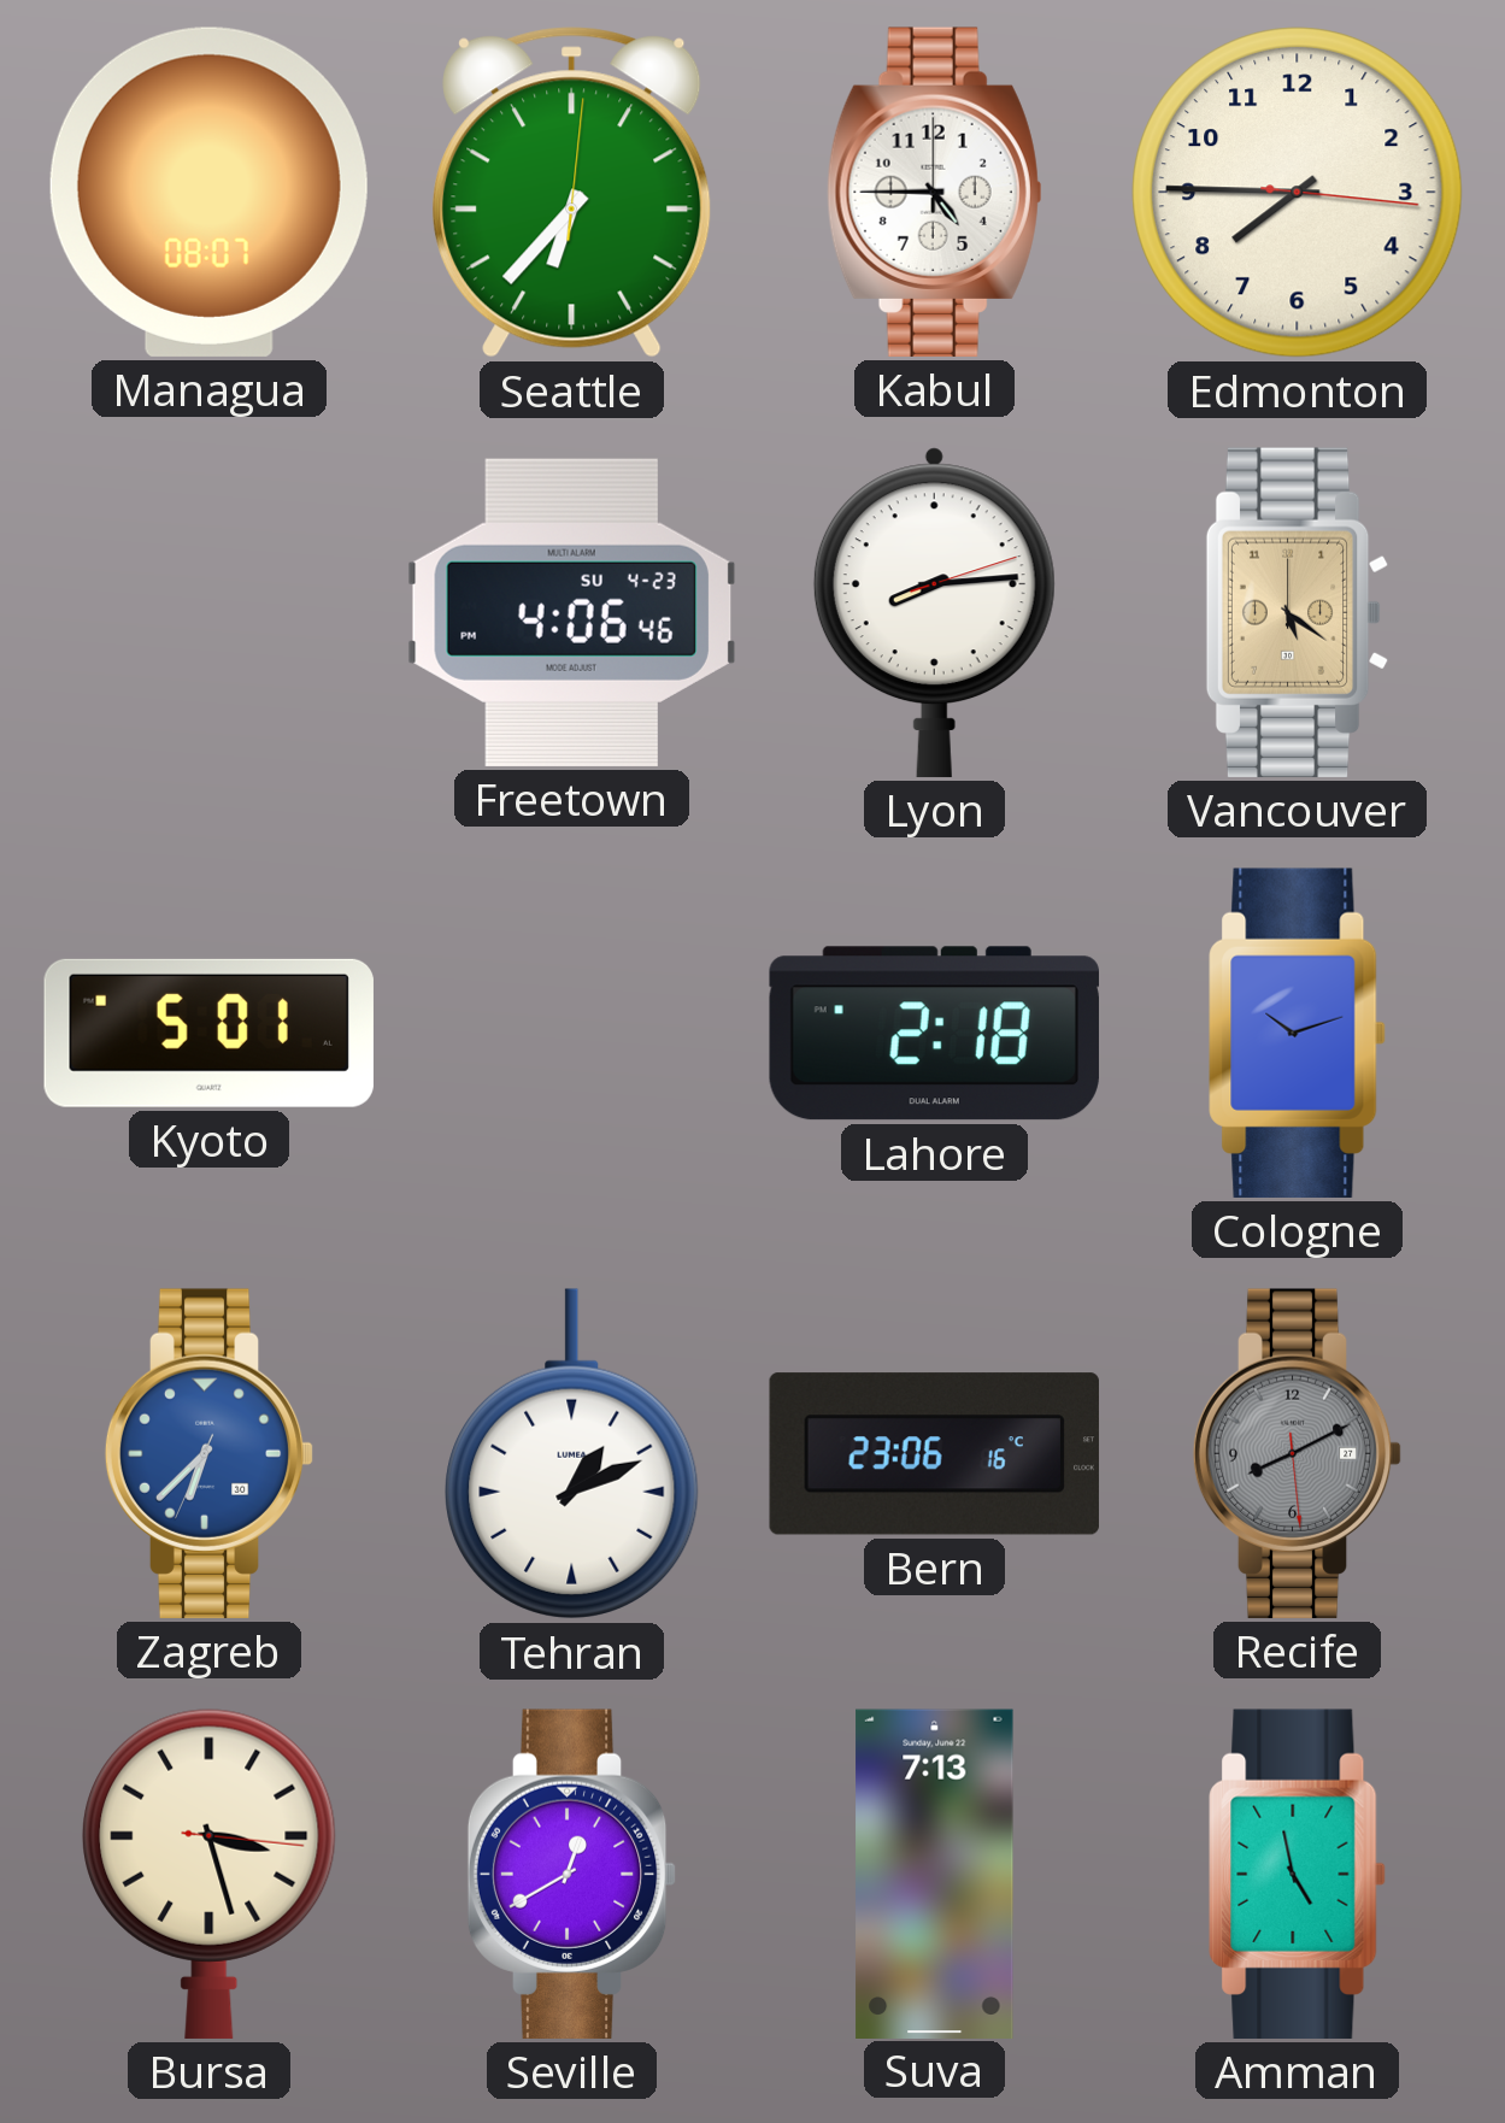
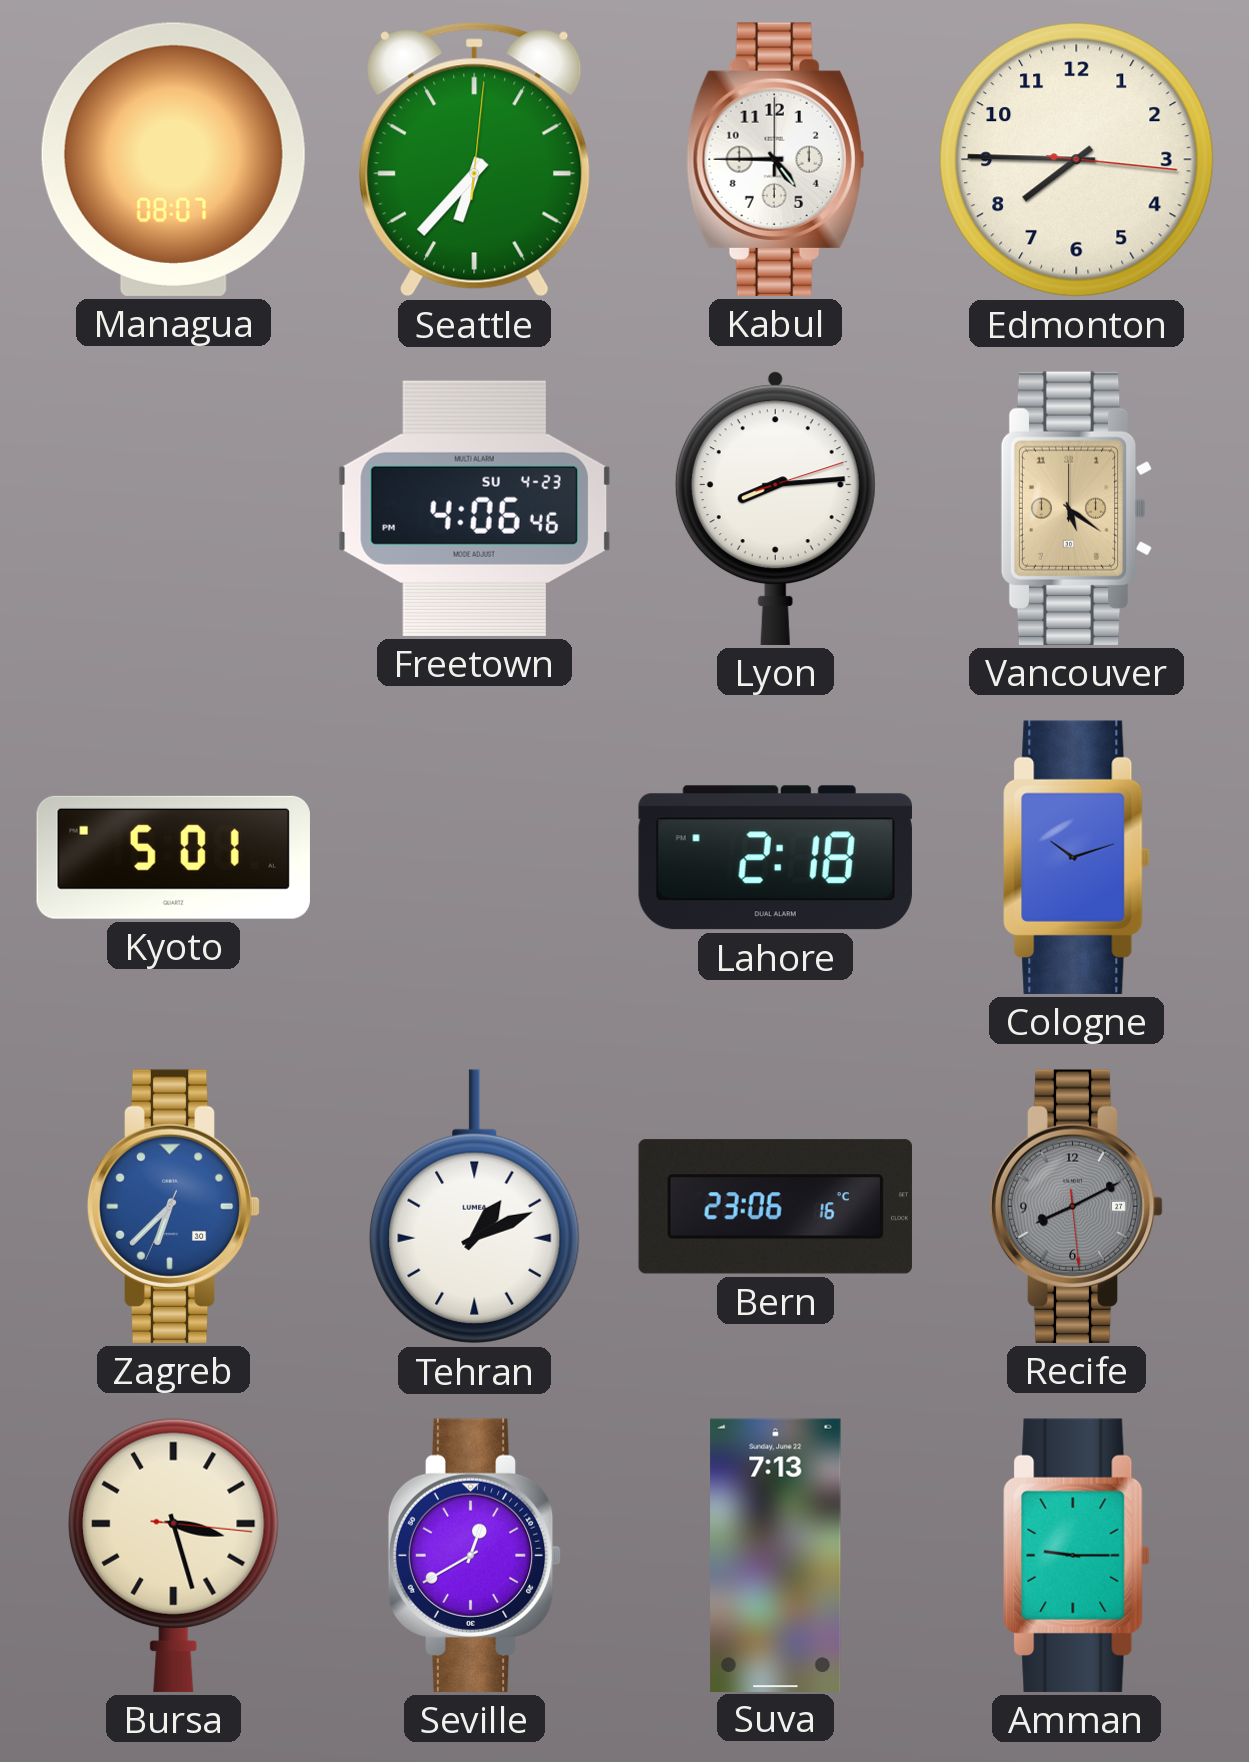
Amman: 4:58 -> 9:15 (1077, 1555)
